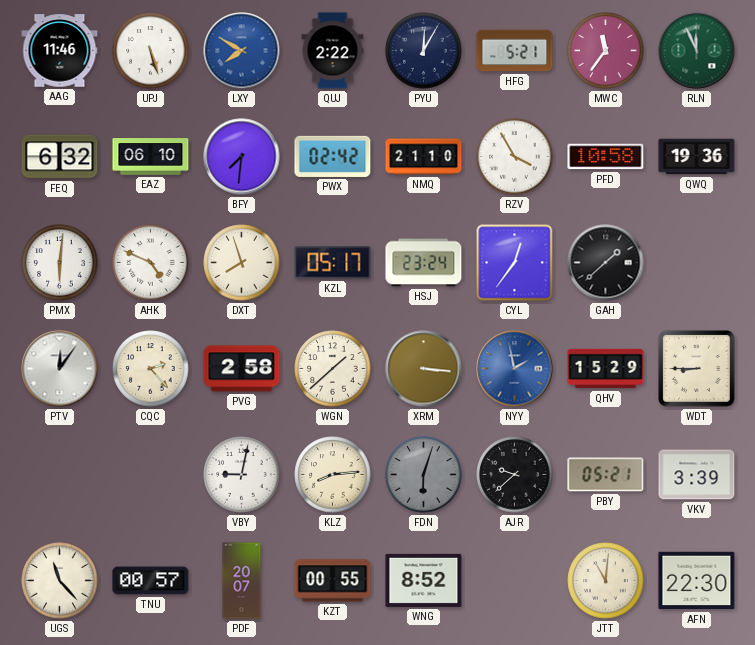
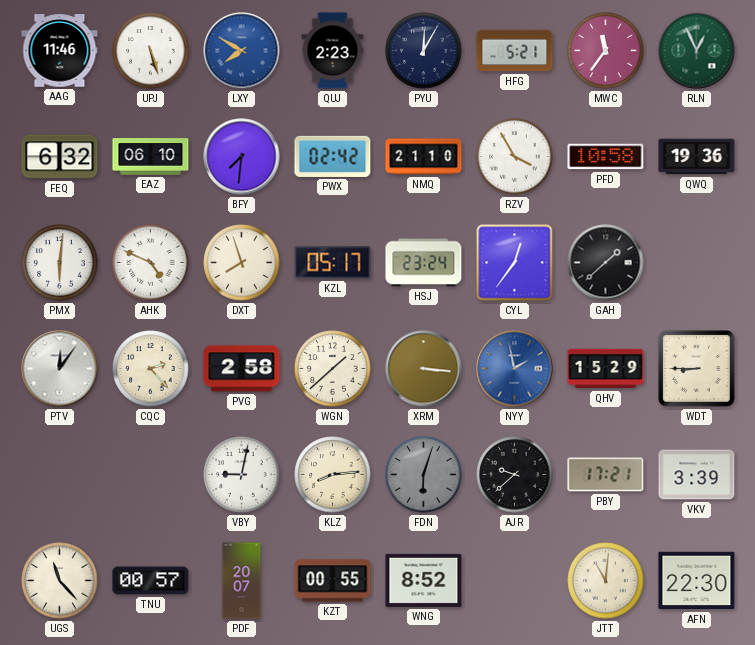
QUJ: 2:22 -> 2:23 (333, 51)
RLN: 11:56 -> 12:56 (697, 51)
PBY: 05:21 -> 17:21 (606, 475)
